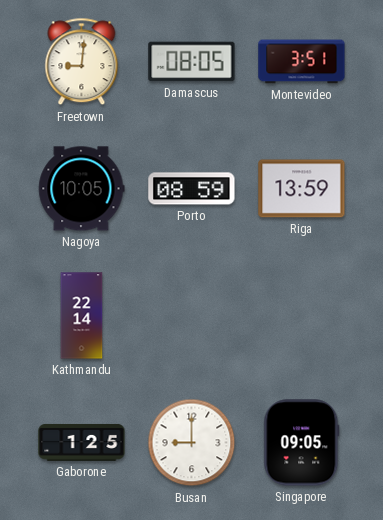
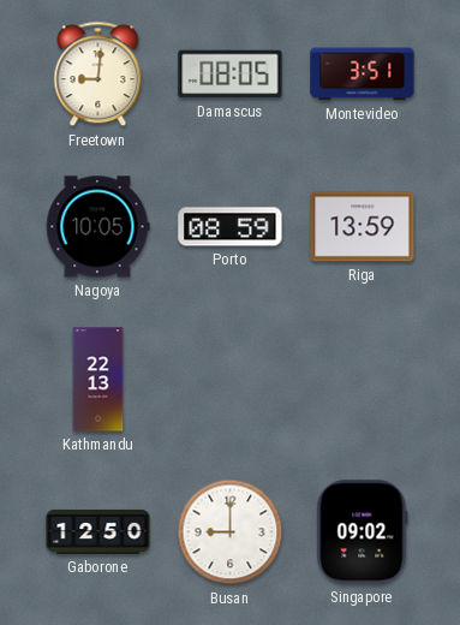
Kathmandu: 22:14 -> 22:13 (98, 380)
Gaborone: 1:25 -> 12:50 (98, 531)
Singapore: 09:05 -> 09:02 (363, 532)
